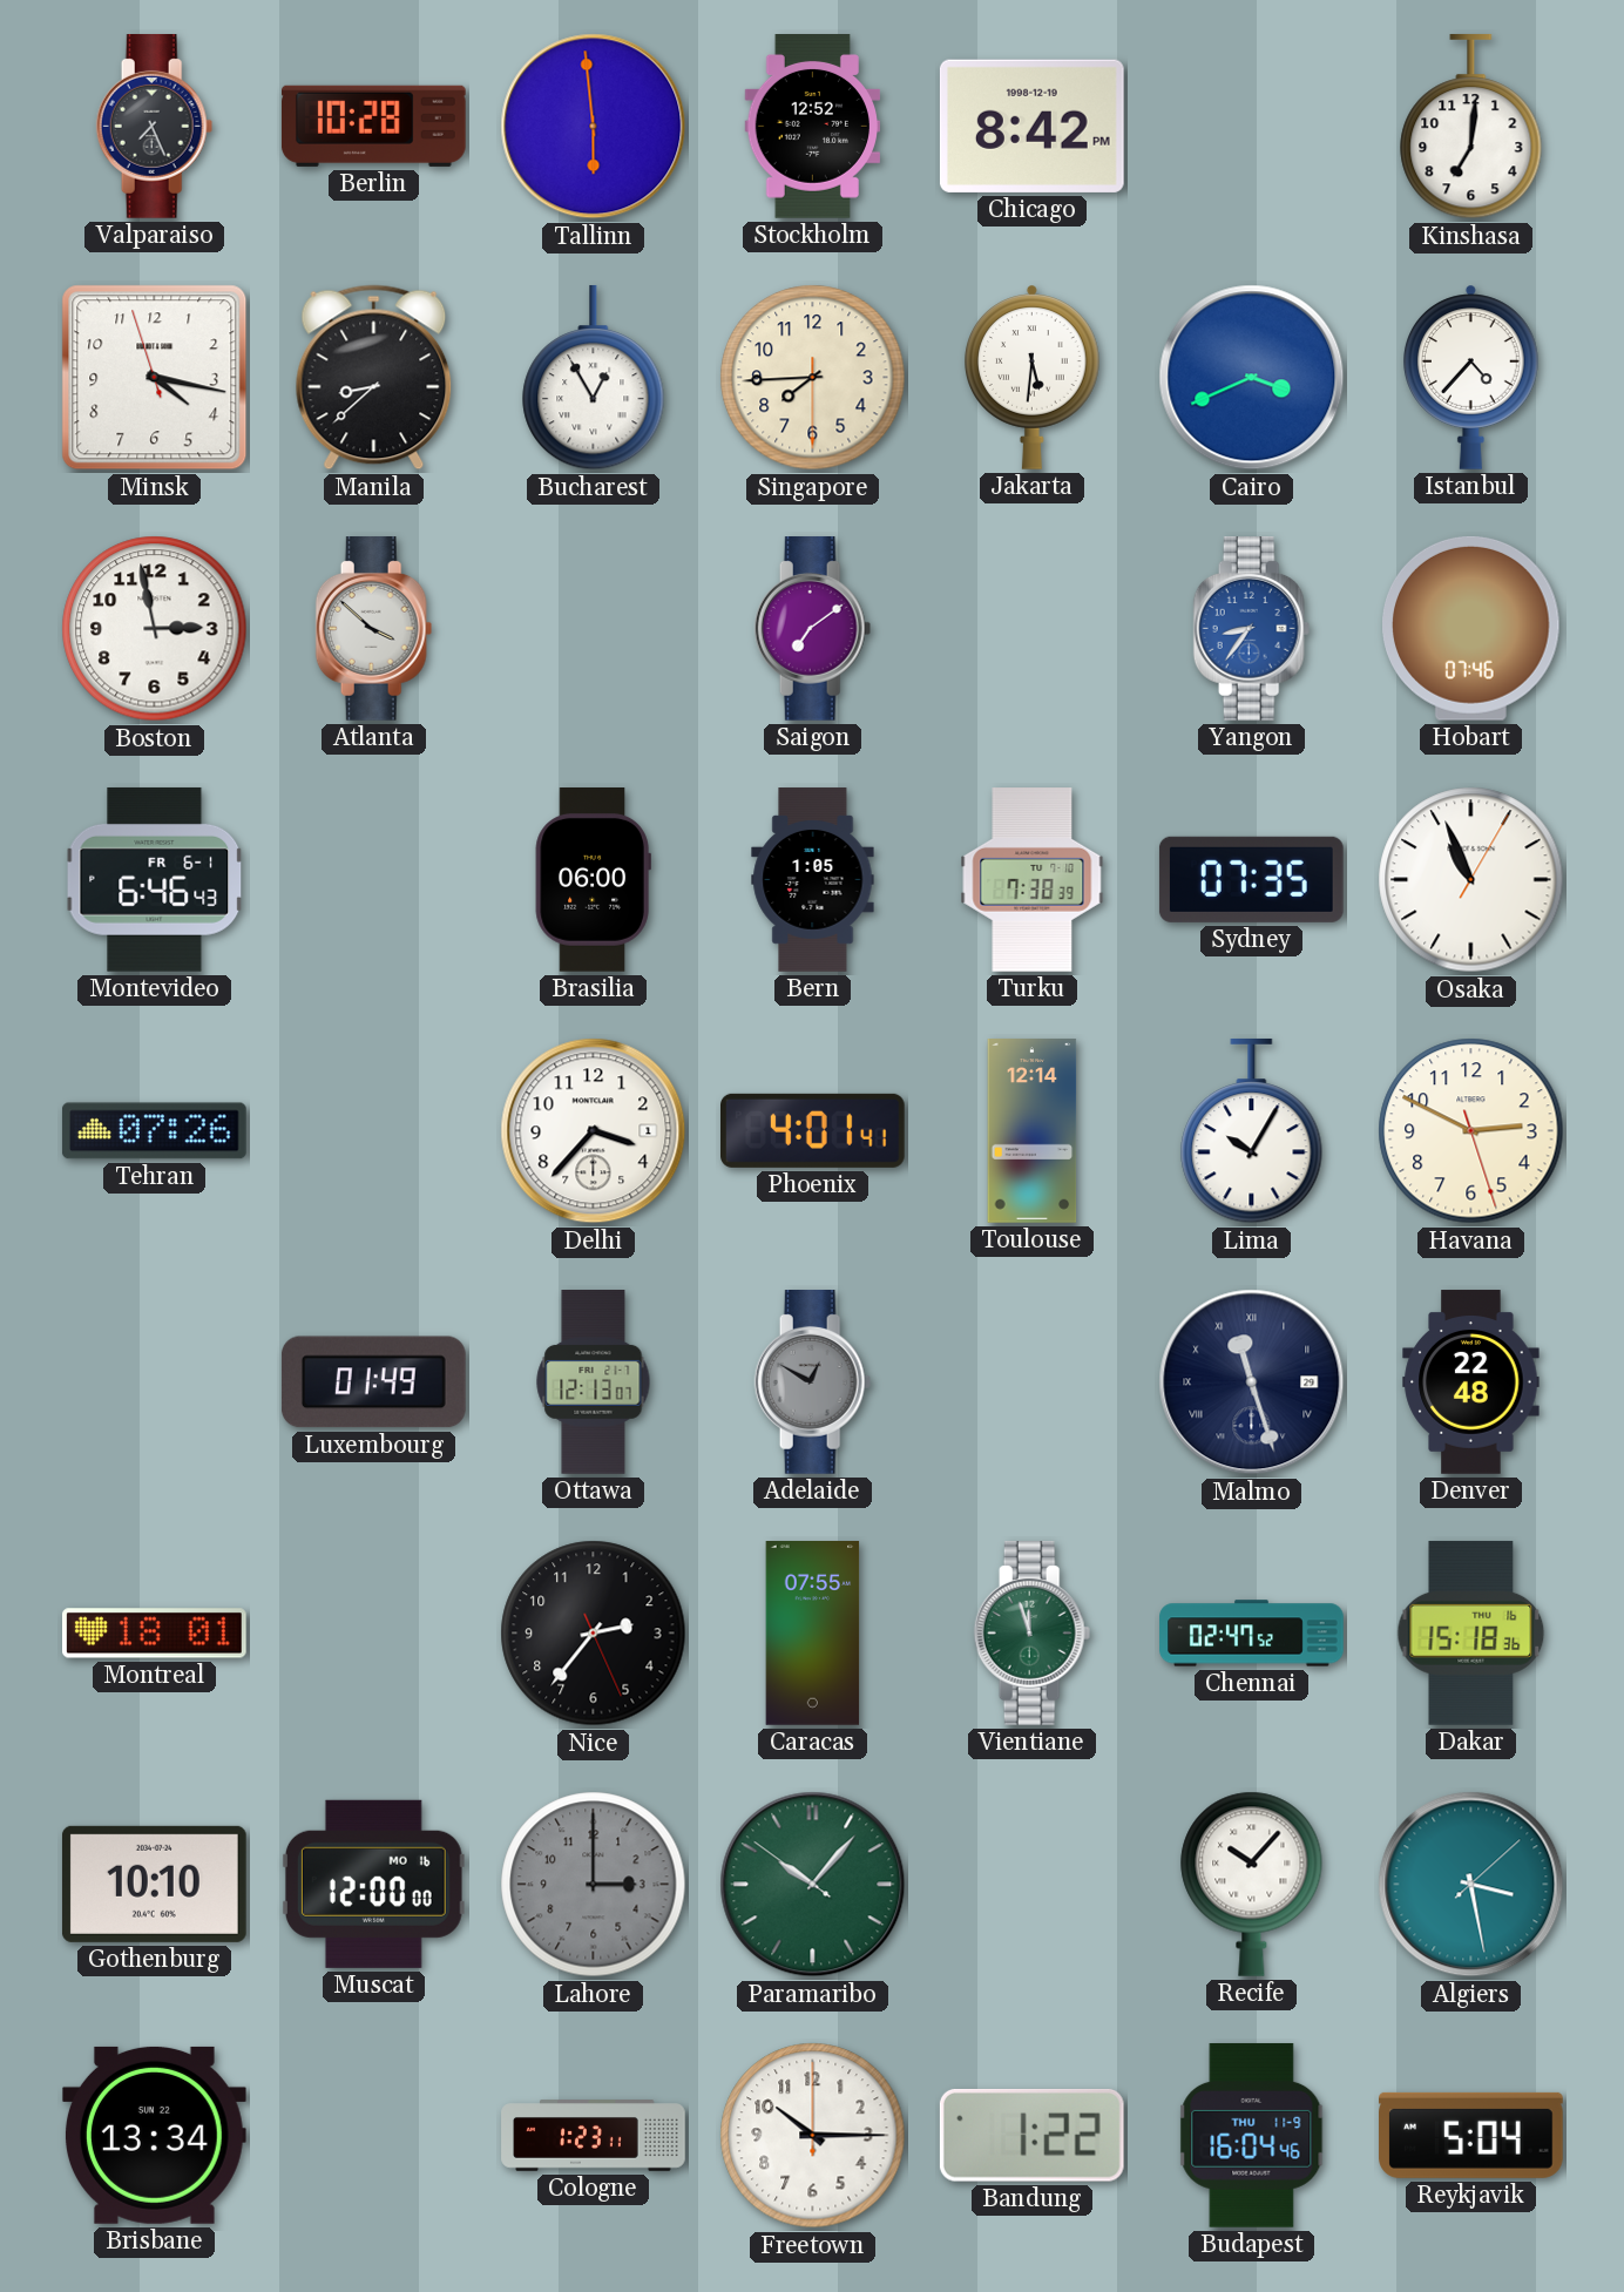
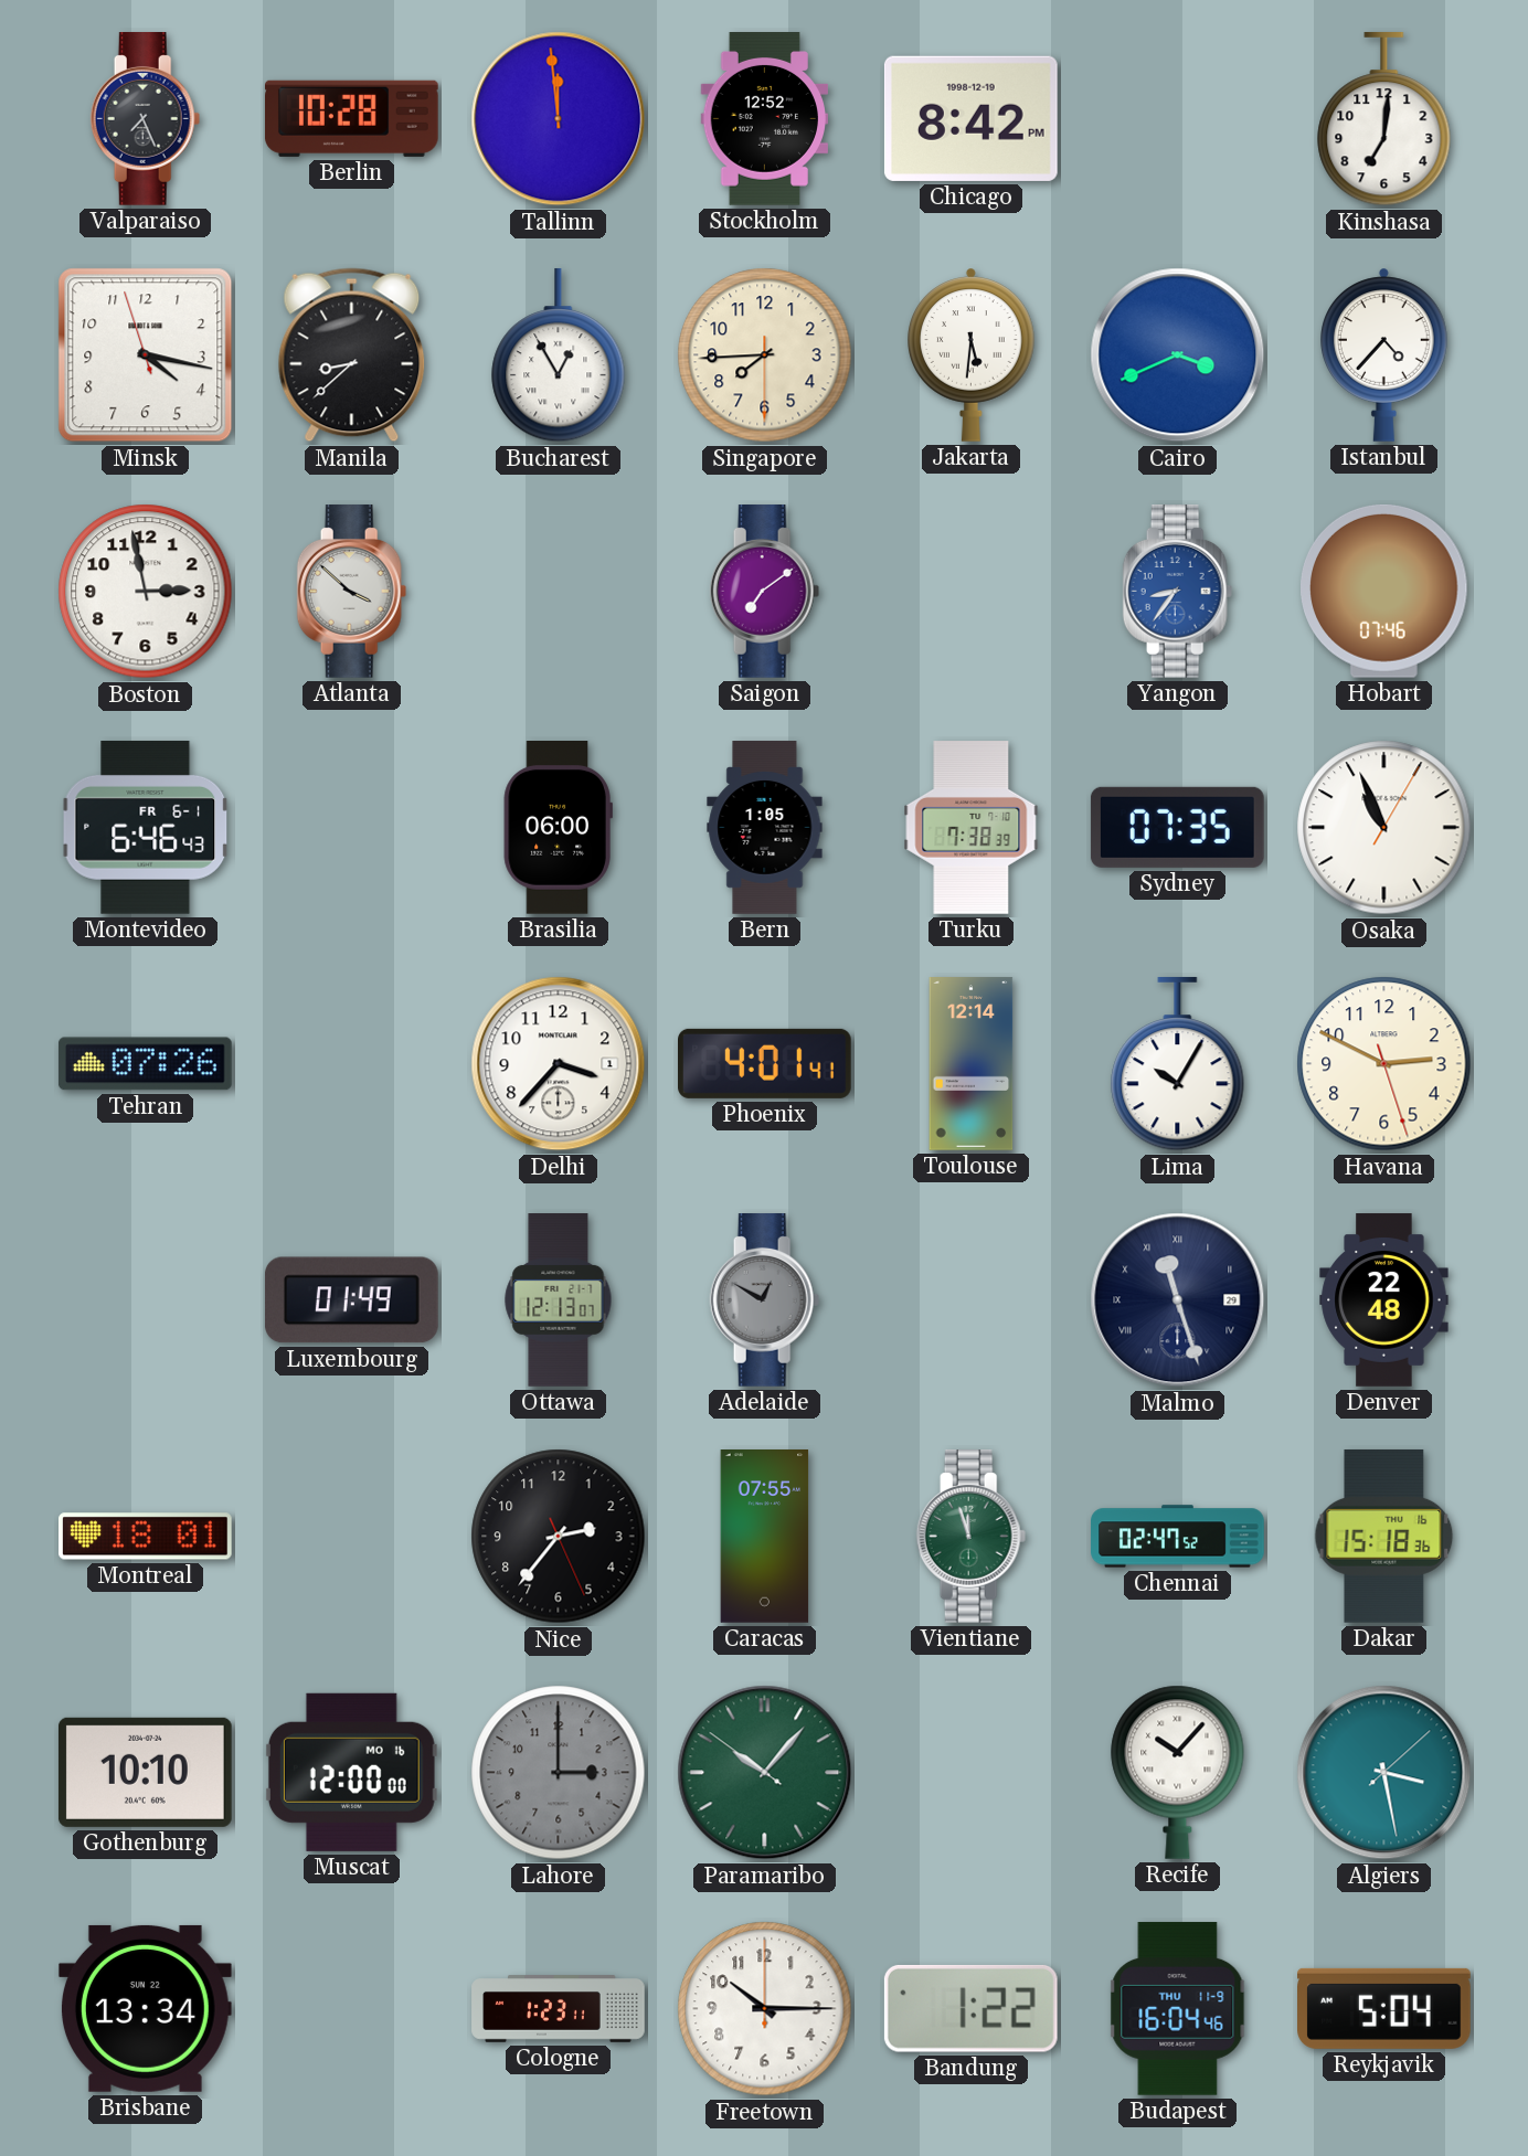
Tallinn: 5:59 -> 11:59 (559, 119)
